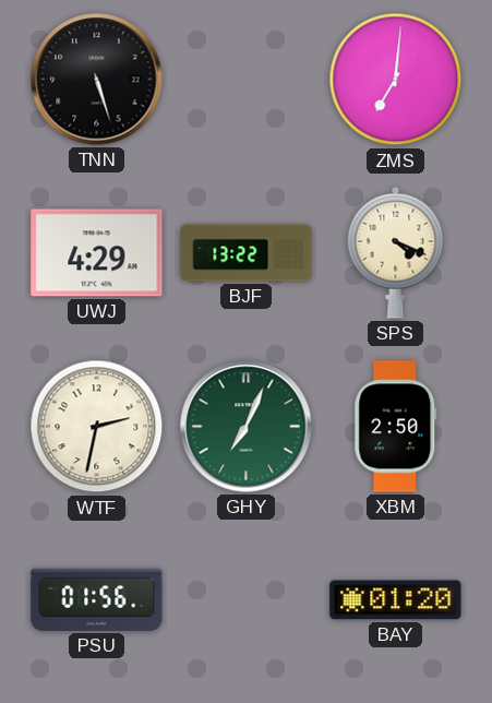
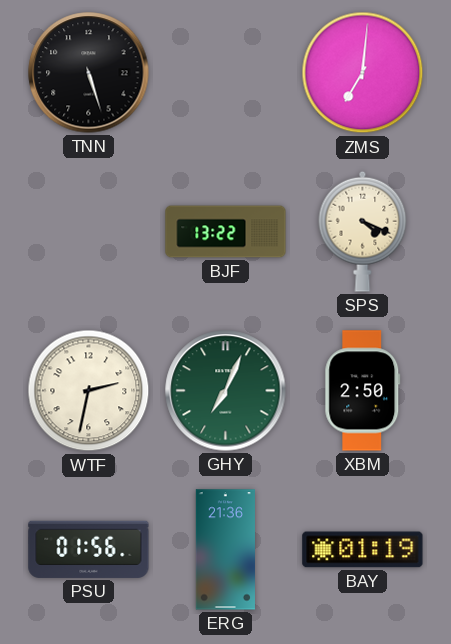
UWJ: 4:29 -> none (97, 253)
ERG: none -> 21:36 (225, 550)
BAY: 01:20 -> 01:19 (363, 550)
